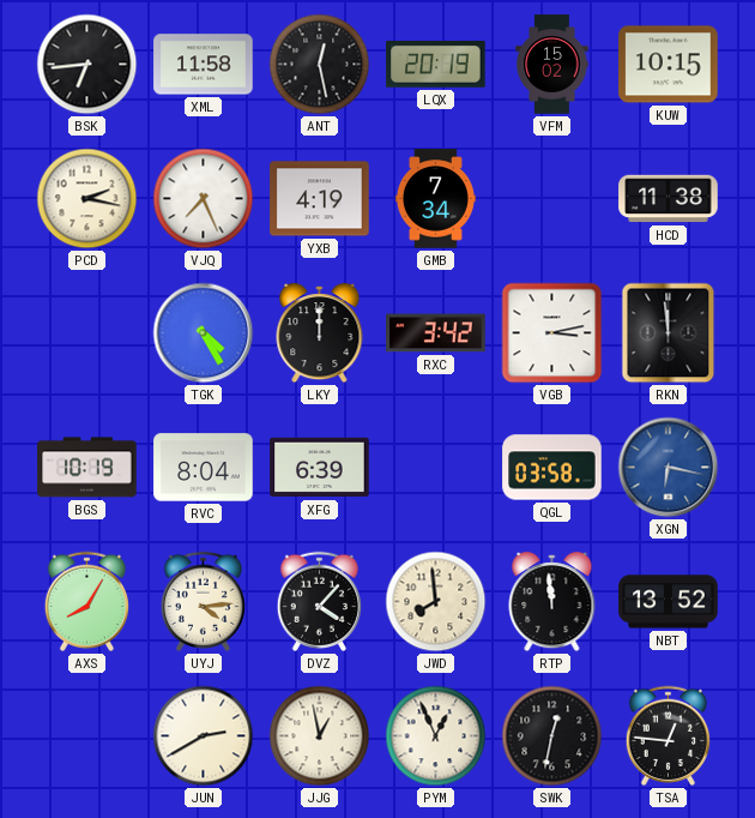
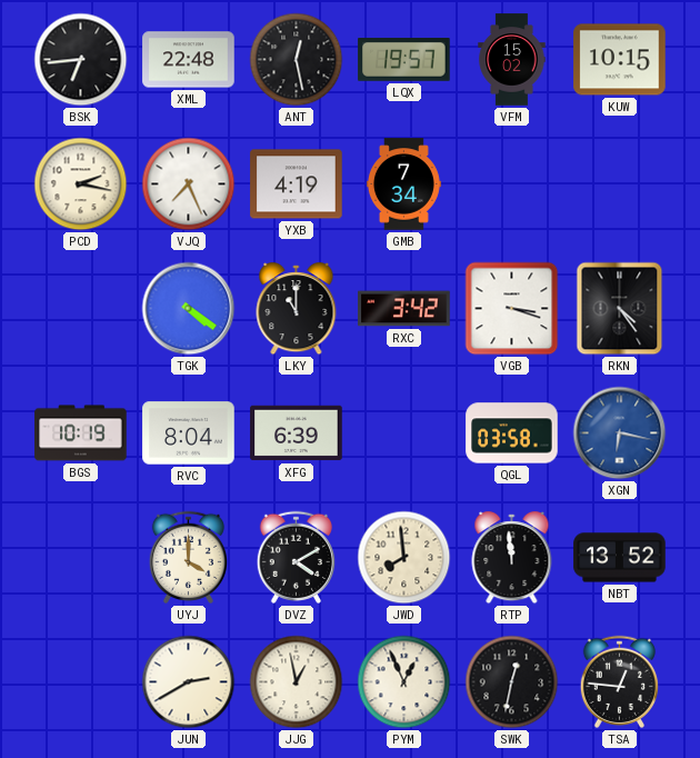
XML: 11:58 -> 22:48 (189, 60)
LQX: 20:19 -> 19:57 (404, 60)
HCD: 11:38 -> none (669, 199)
TGK: 4:25 -> 4:21 (189, 309)
LKY: 12:00 -> 11:00 (297, 309)
VGB: 3:13 -> 3:18 (512, 309)
RKN: 11:59 -> 4:24 (620, 309)
AXS: 8:05 -> none (86, 601)
UYJ: 4:14 -> 4:00 (188, 557)
DVZ: 4:07 -> 4:10 (296, 557)
